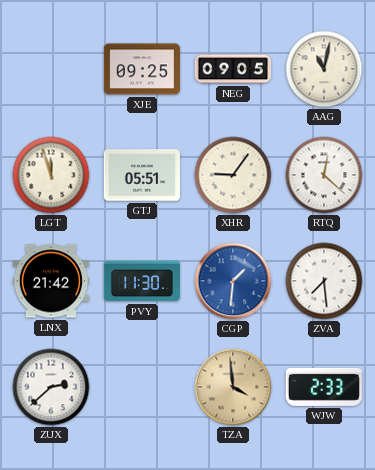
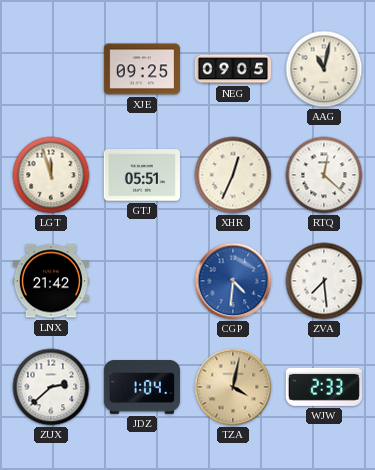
XHR: 9:06 -> 12:34 (233, 175)
PVY: 11:30 -> none (142, 281)
CGP: 1:31 -> 4:31 (233, 281)
JDZ: none -> 1:04 (142, 387)
TZA: 3:59 -> 4:02 (233, 387)
